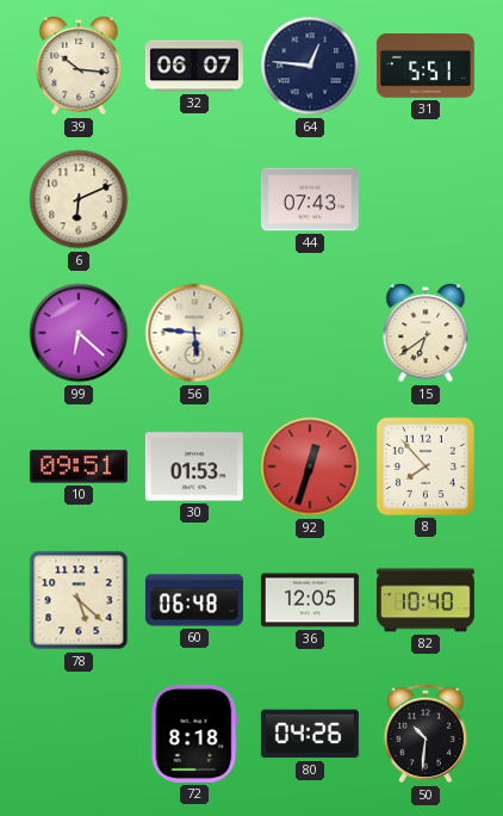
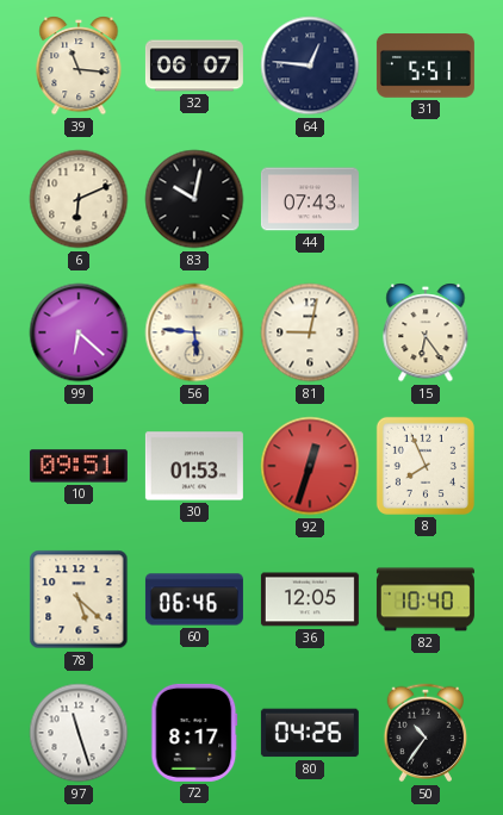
39: 10:16 -> 11:16 (79, 66)
83: none -> 10:02 (194, 199)
81: none -> 9:02 (310, 332)
15: 6:39 -> 6:24 (426, 332)
8: 7:53 -> 7:56 (426, 466)
60: 06:48 -> 06:46 (194, 599)
97: none -> 11:27 (79, 733)
72: 8:18 -> 8:17 (194, 733)
50: 10:31 -> 10:36 (426, 733)
